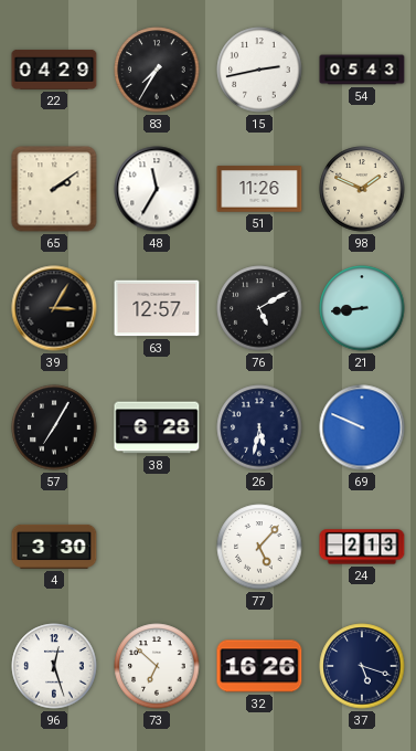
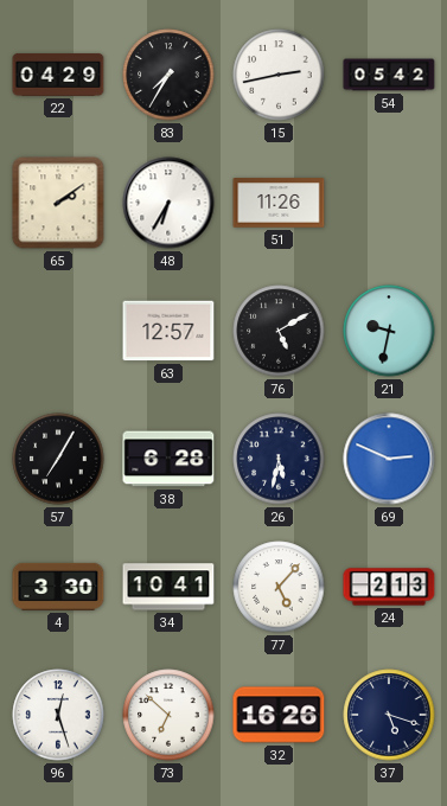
54: 05:43 -> 05:42 (389, 75)
48: 11:35 -> 6:35 (168, 203)
98: 1:49 -> none (362, 189)
39: 3:05 -> none (54, 308)
21: 8:44 -> 9:32 (389, 331)
69: 9:49 -> 2:49 (389, 459)
34: none -> 10:41 (168, 587)
